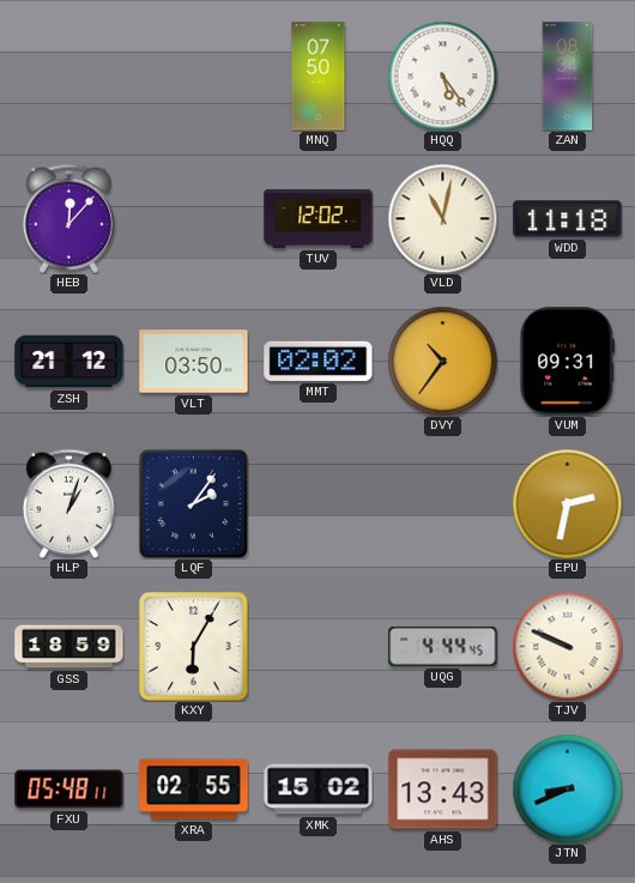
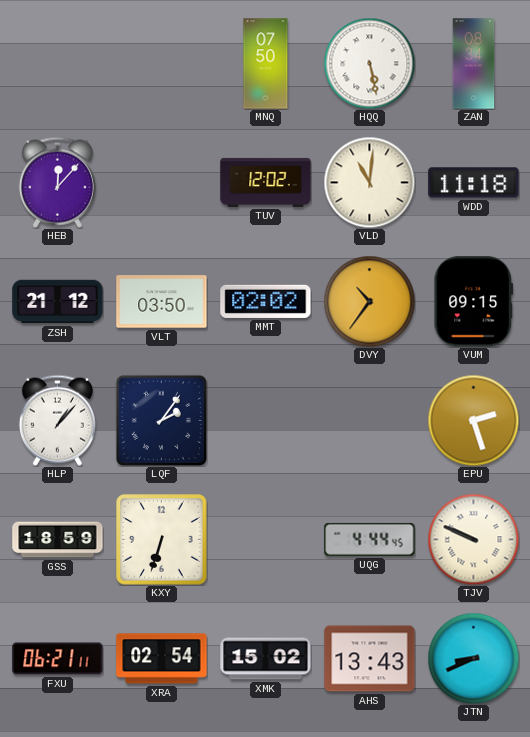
HQQ: 5:24 -> 5:28 (369, 63)
VLD: 11:02 -> 11:01 (369, 182)
VUM: 09:31 -> 09:15 (474, 302)
HLP: 1:03 -> 1:07 (57, 420)
EPU: 2:32 -> 2:27 (473, 420)
KXY: 6:05 -> 6:33 (162, 540)
FXU: 05:48 -> 06:21 (58, 659)
XRA: 02:55 -> 02:54 (162, 659)
